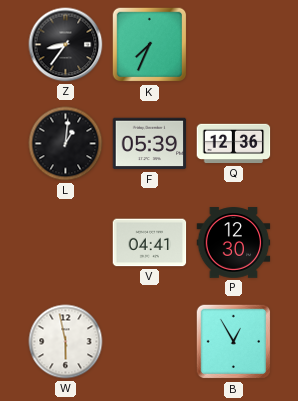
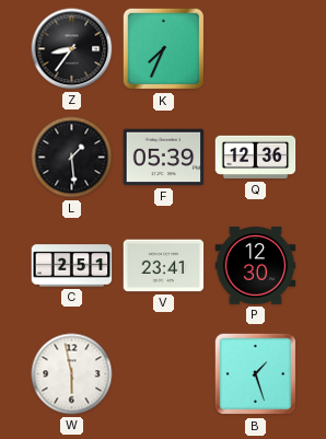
L: 1:01 -> 1:29 (72, 158)
C: none -> 2:51 (72, 266)
V: 04:41 -> 23:41 (164, 266)
B: 12:55 -> 1:27 (256, 374)
